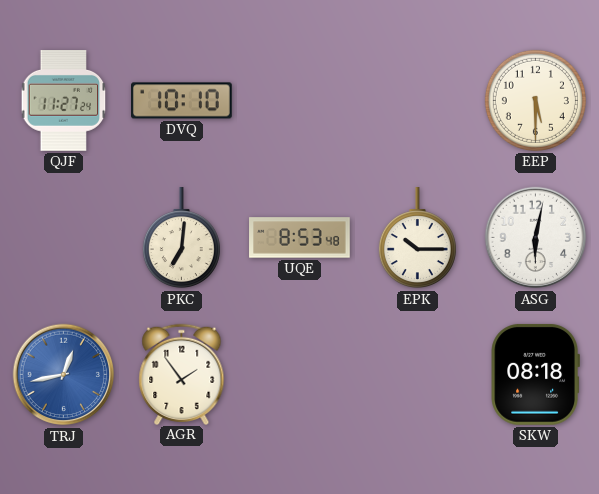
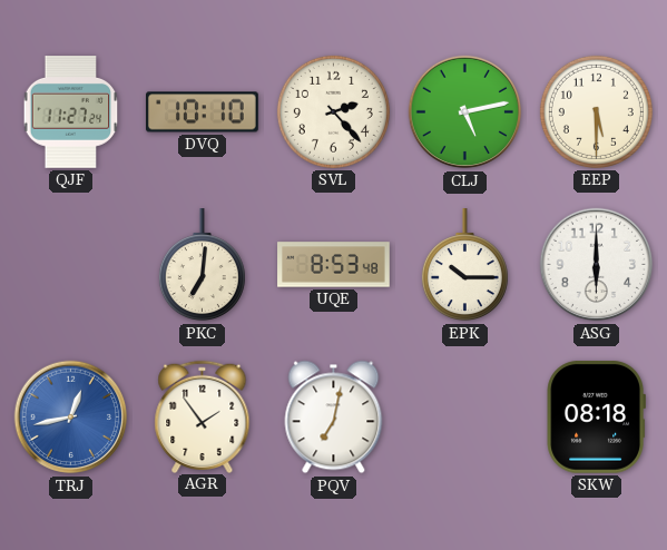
SVL: none -> 2:23 (333, 111)
CLJ: none -> 5:13 (465, 112)
ASG: 6:02 -> 6:00 (597, 265)
PQV: none -> 7:02 (334, 418)
